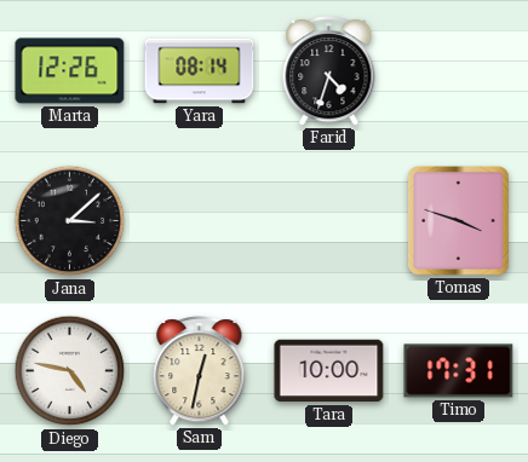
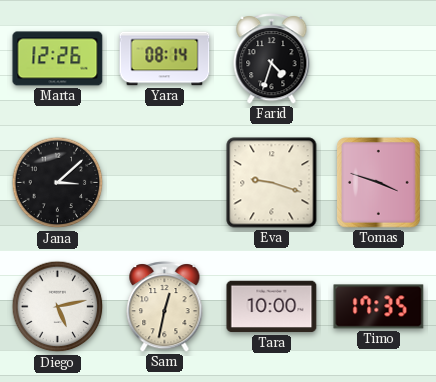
Eva: none -> 9:18 (272, 183)
Diego: 4:47 -> 5:13 (58, 307)
Timo: 17:31 -> 17:35 (379, 307)
